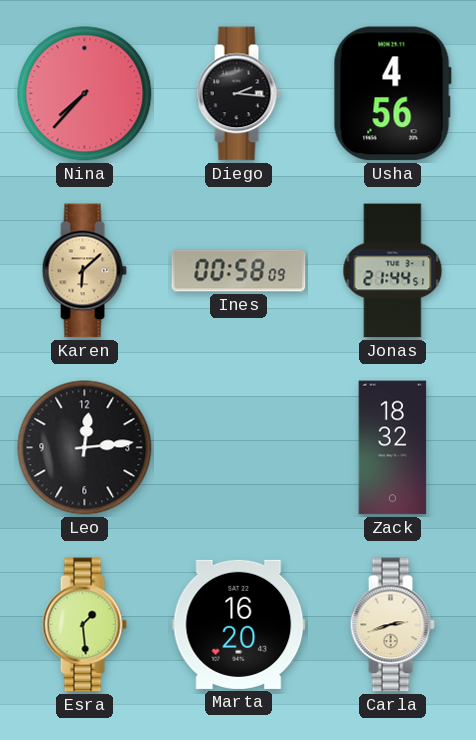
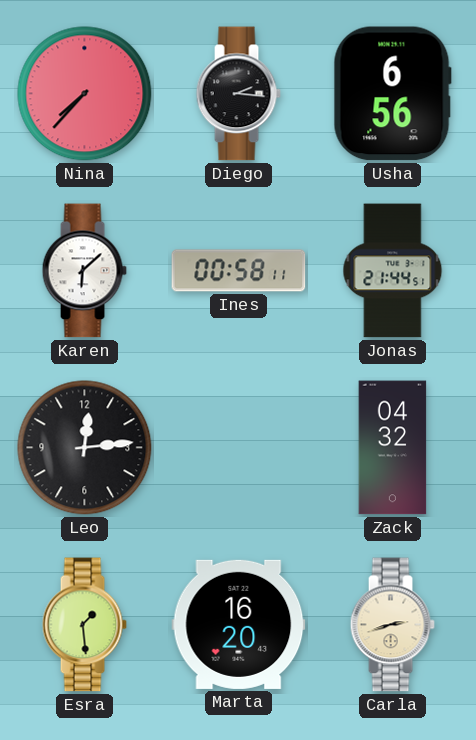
Usha: 4:56 -> 6:56 (392, 94)
Karen dial: champagne -> white (84, 271)
Ines: 00:58:09 -> 00:58:11 (239, 271)
Zack: 18:32 -> 04:32 (393, 448)
